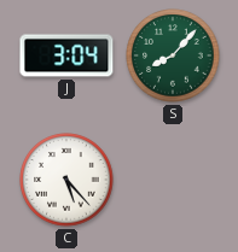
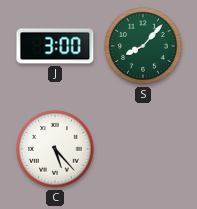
J: 3:04 -> 3:00 (55, 46)
